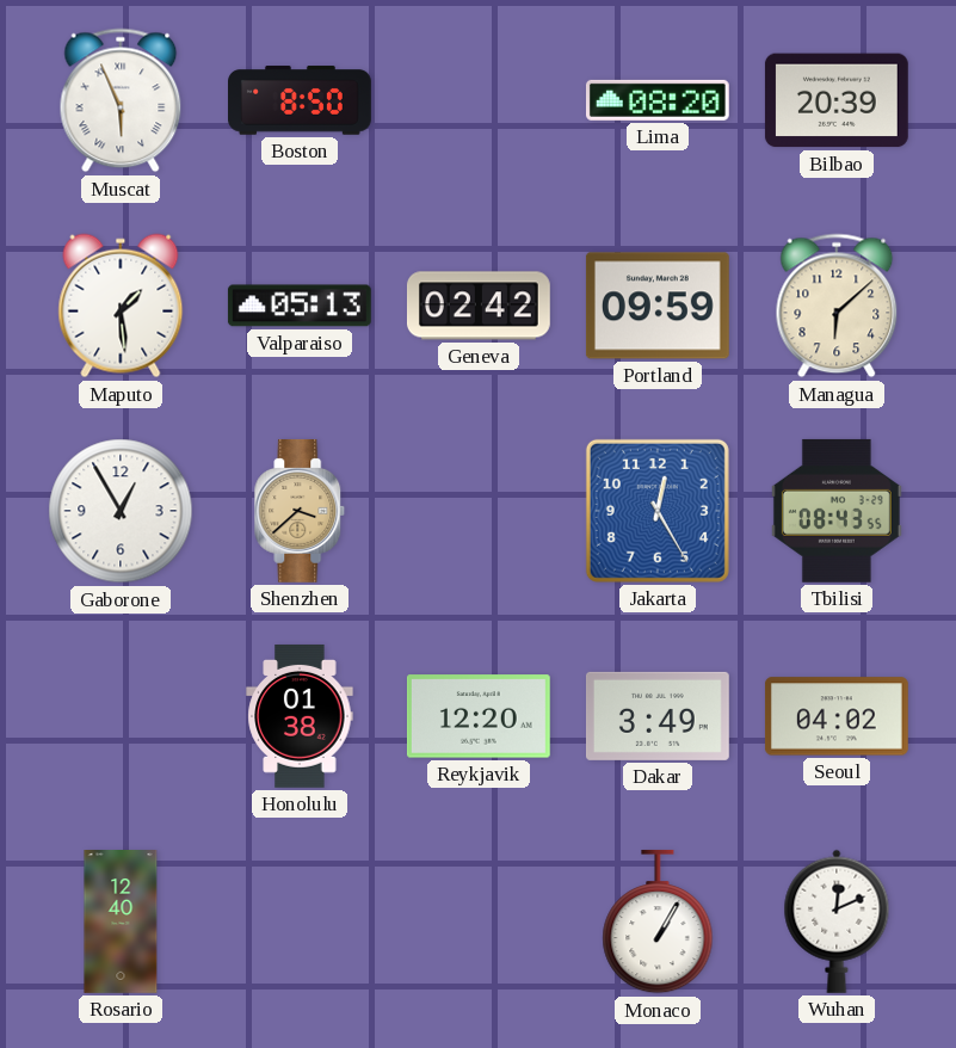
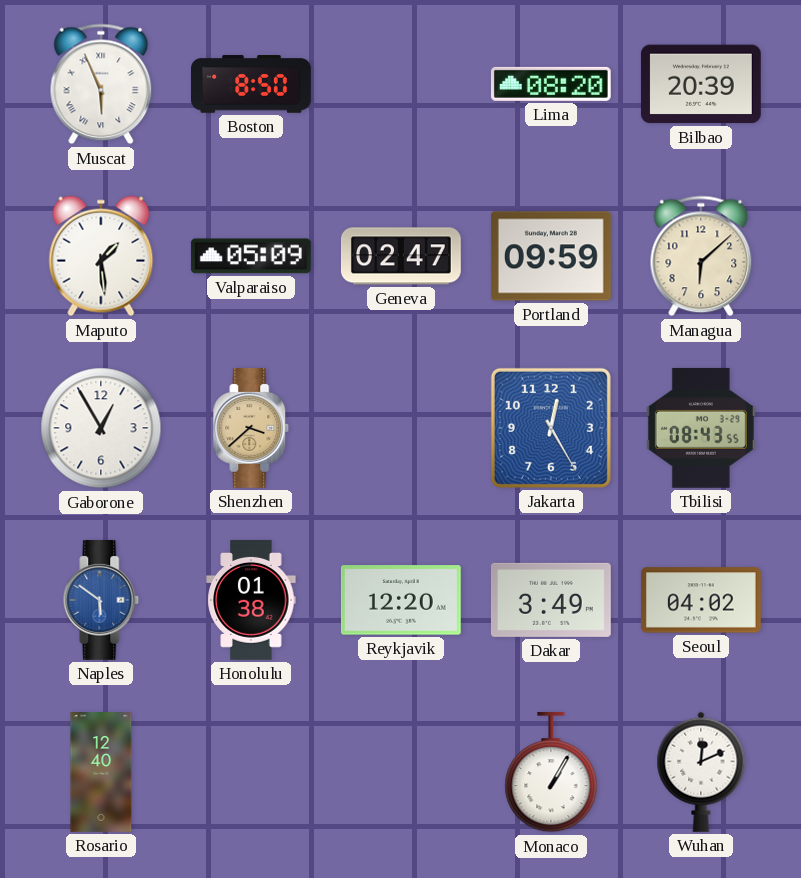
Valparaiso: 05:13 -> 05:09 (251, 256)
Geneva: 02:42 -> 02:47 (401, 256)
Naples: none -> 5:51 (101, 600)
